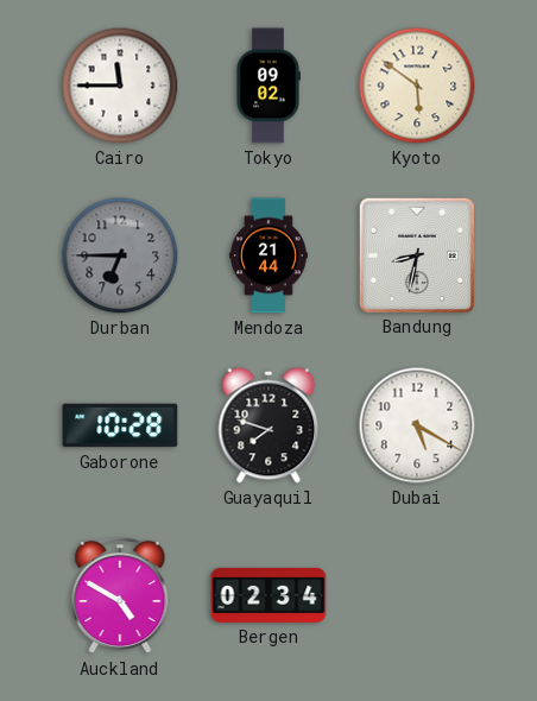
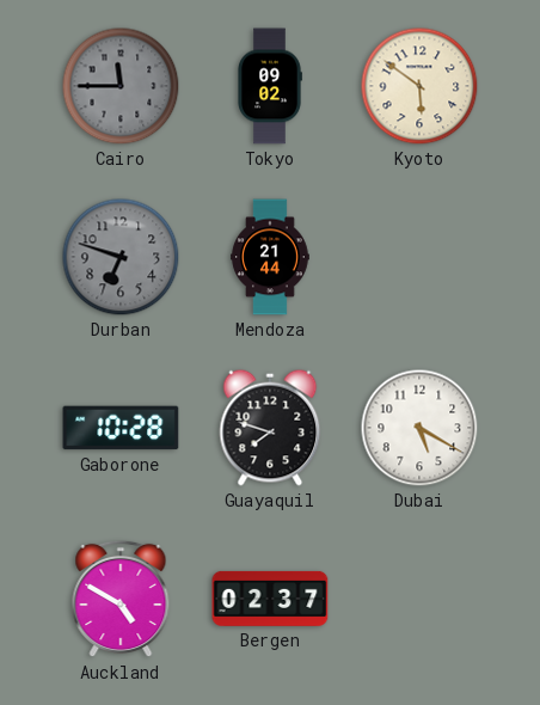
Cairo dial: white -> grey (121, 86)
Durban: 6:45 -> 6:48 (121, 257)
Bandung: 8:32 -> none (416, 254)
Bergen: 02:34 -> 02:37 (270, 599)
